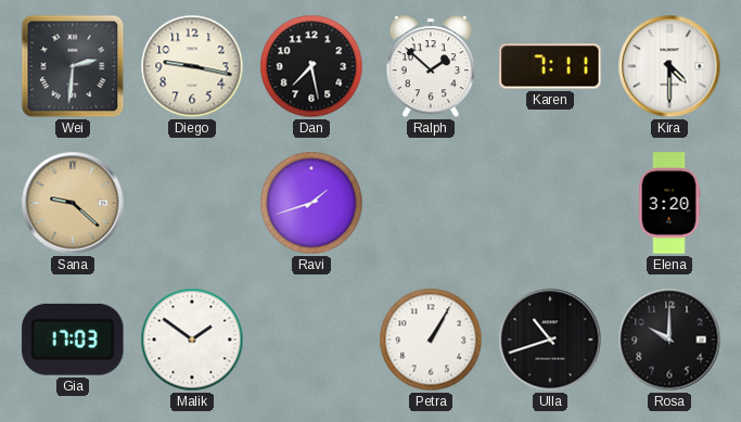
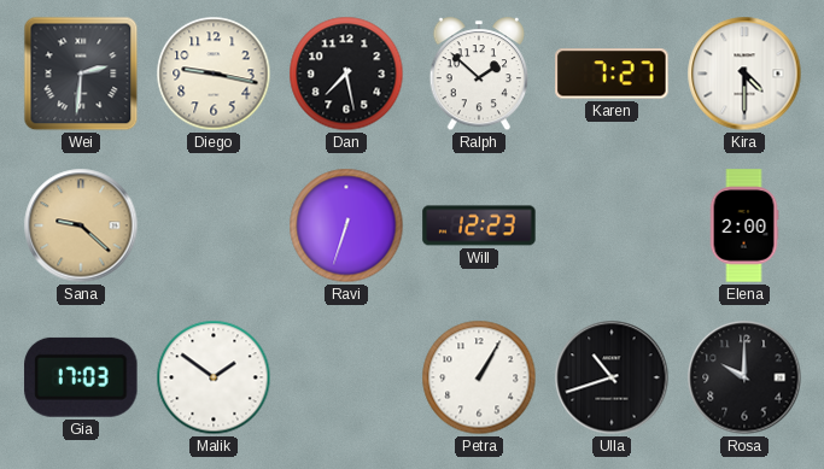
Karen: 7:11 -> 7:27 (612, 74)
Ravi: 1:42 -> 6:33 (346, 225)
Will: none -> 12:23 (479, 225)
Elena: 3:20 -> 2:00 (744, 225)
